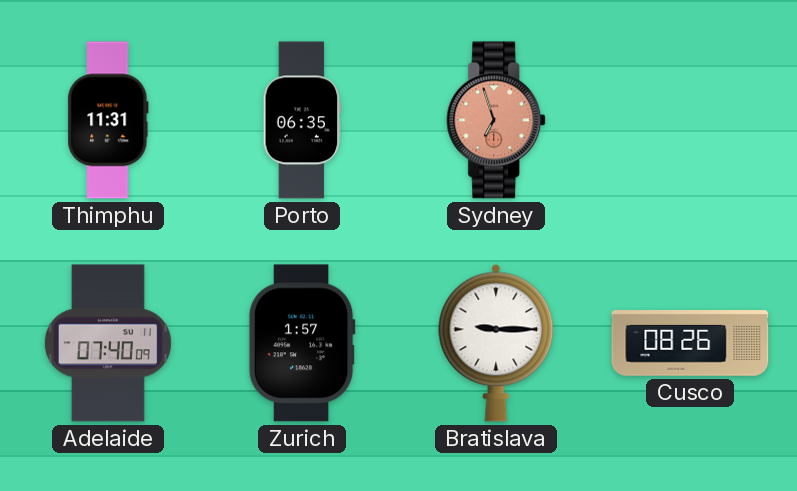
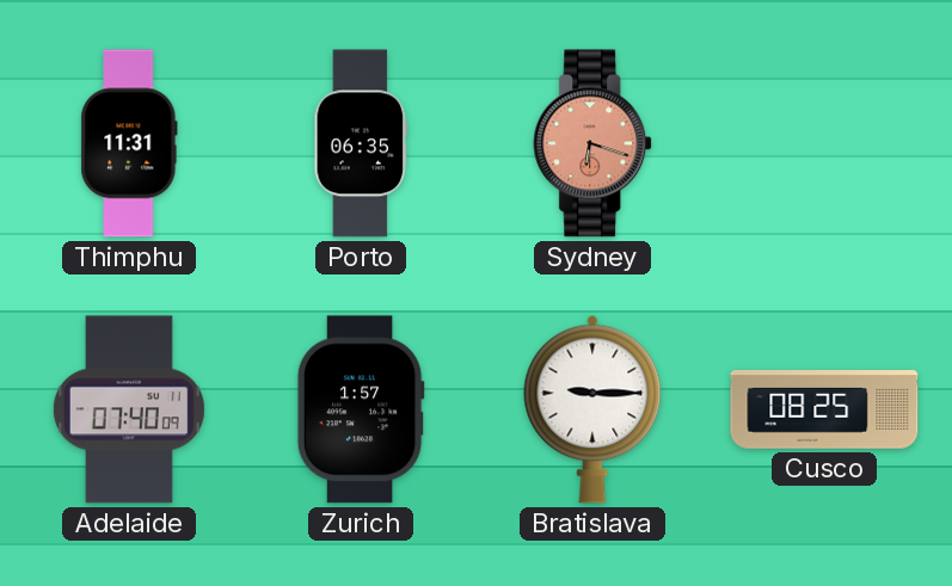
Sydney: 6:57 -> 6:18 (594, 143)
Cusco: 08:26 -> 08:25 (824, 411)
